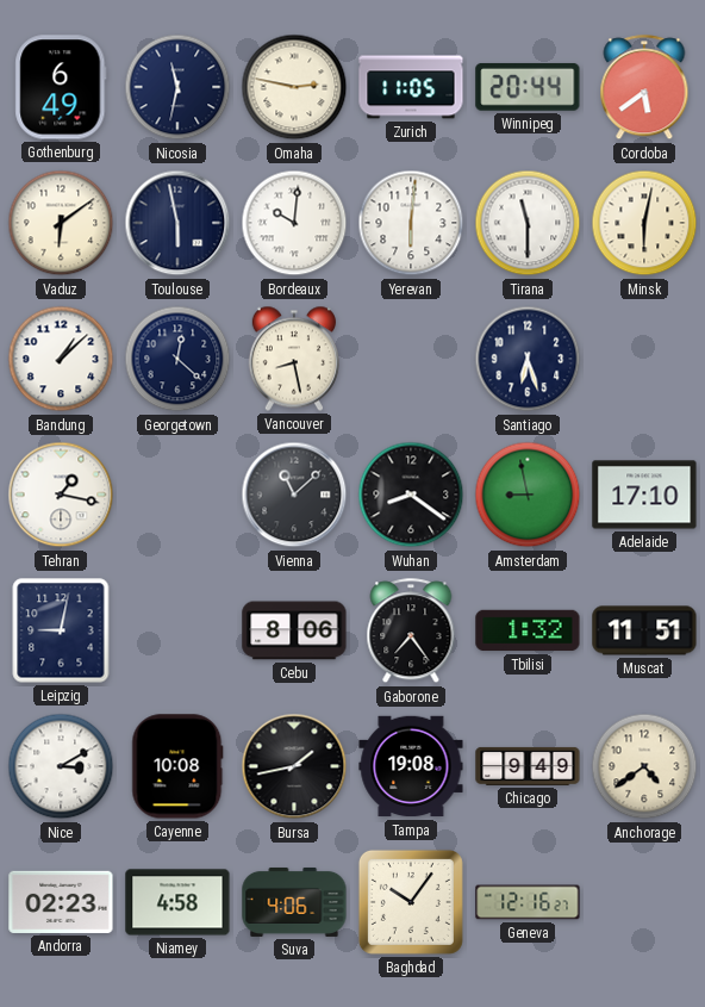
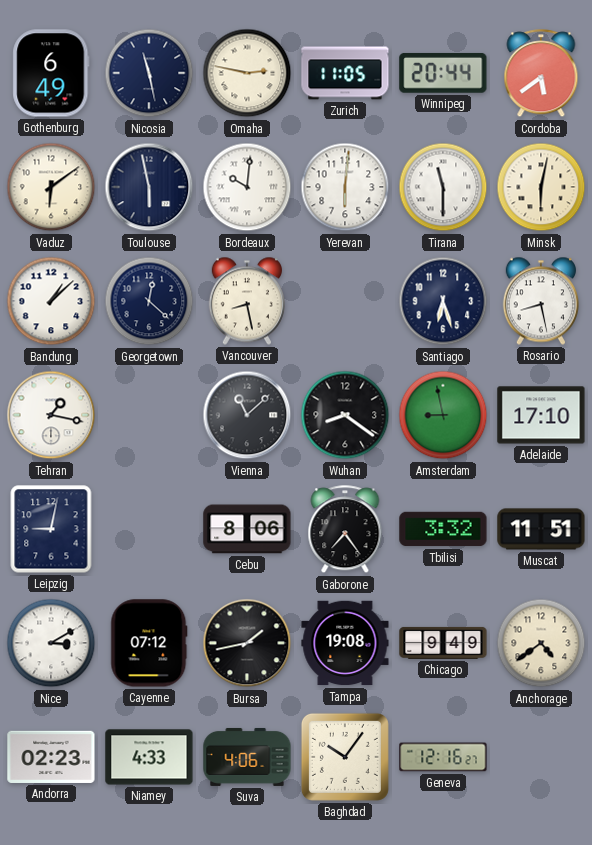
Nicosia: 11:32 -> 11:28 (149, 73)
Rosario: none -> 8:28 (541, 301)
Tbilisi: 1:32 -> 3:32 (443, 529)
Cayenne: 10:08 -> 07:12 (149, 643)
Niamey: 4:58 -> 4:33 (149, 757)
